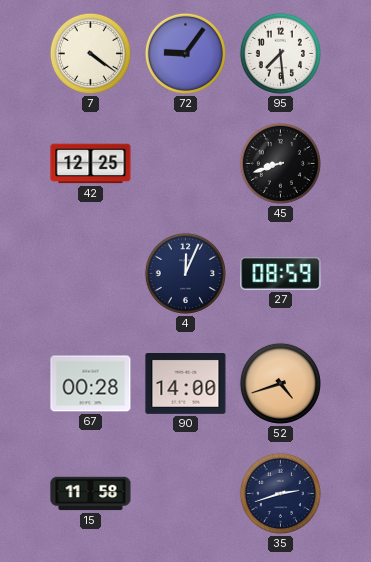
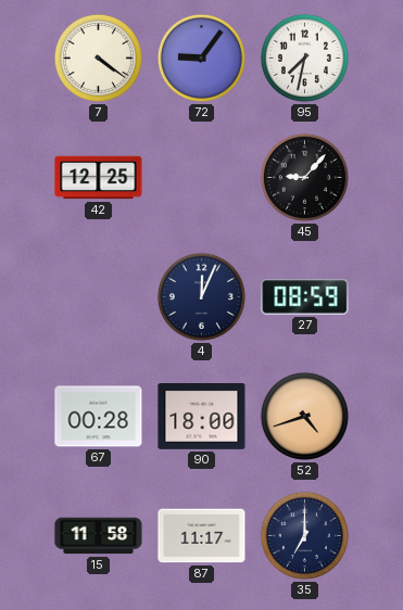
95: 7:29 -> 7:32 (304, 58)
45: 8:42 -> 9:07 (304, 177)
90: 14:00 -> 18:00 (202, 417)
87: none -> 11:17 (202, 536)
35: 2:42 -> 7:00 (304, 535)
